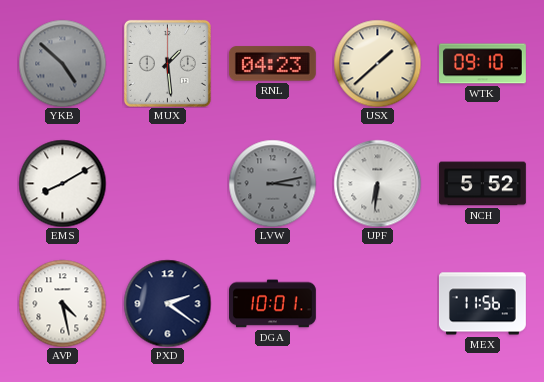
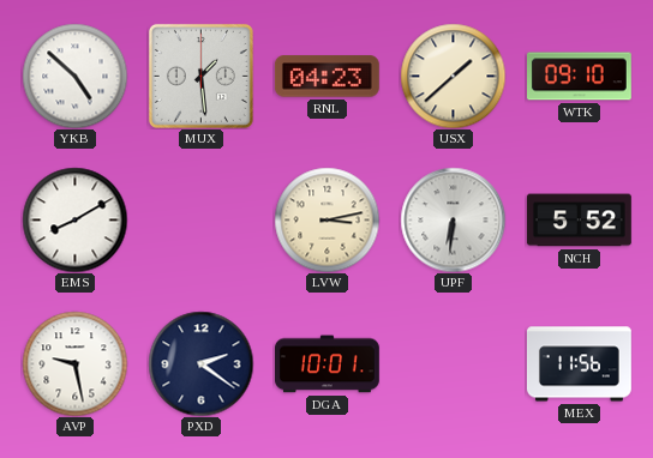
YKB dial: grey -> white (74, 76)
LVW dial: grey -> cream (326, 219)
AVP: 4:28 -> 9:28 (74, 363)
